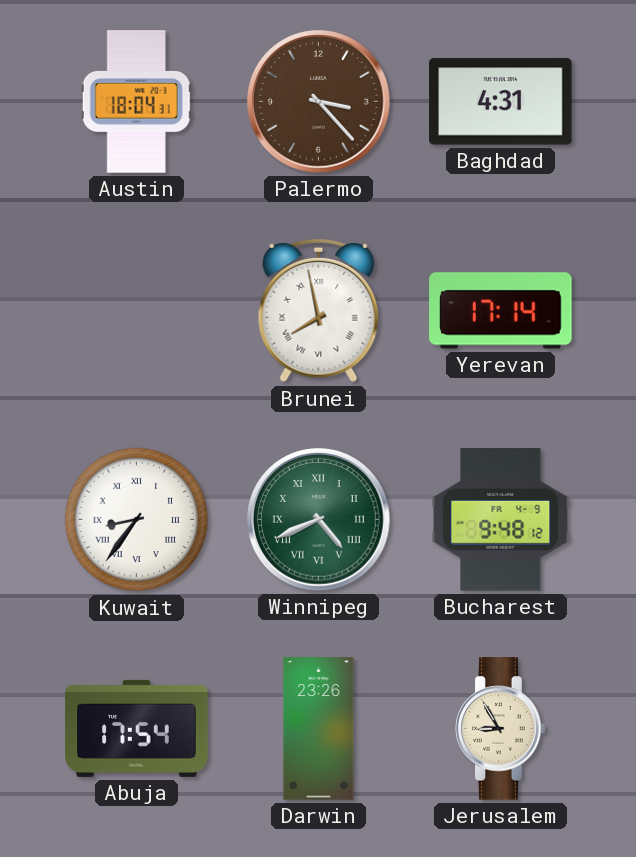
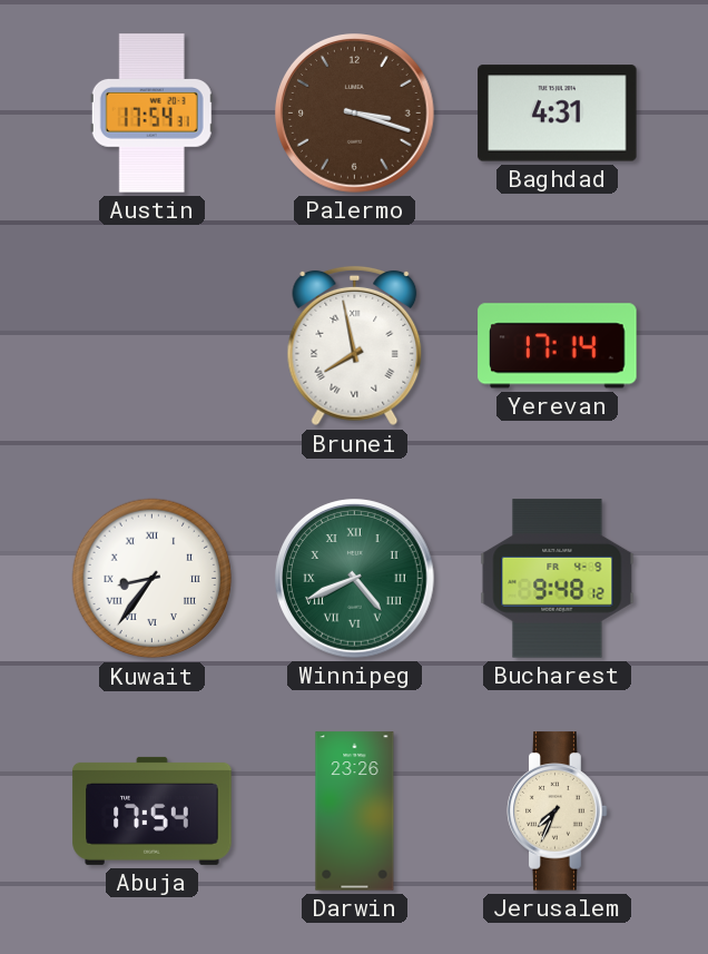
Austin: 18:04 -> 17:54 (151, 114)
Palermo: 3:23 -> 3:18 (355, 114)
Jerusalem: 8:55 -> 7:34 (558, 812)
